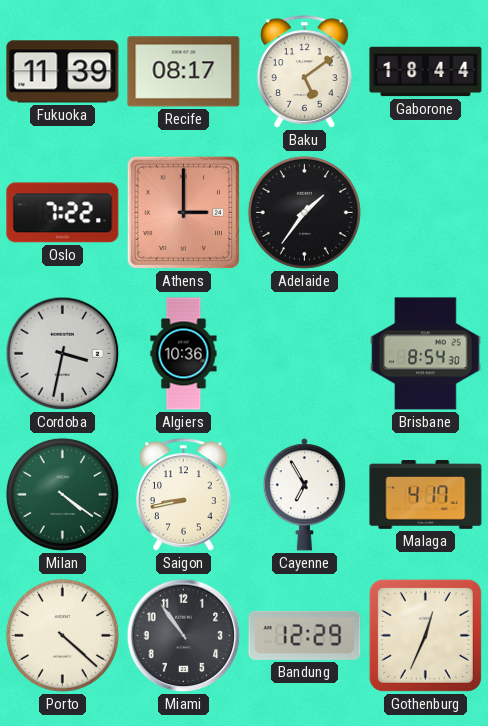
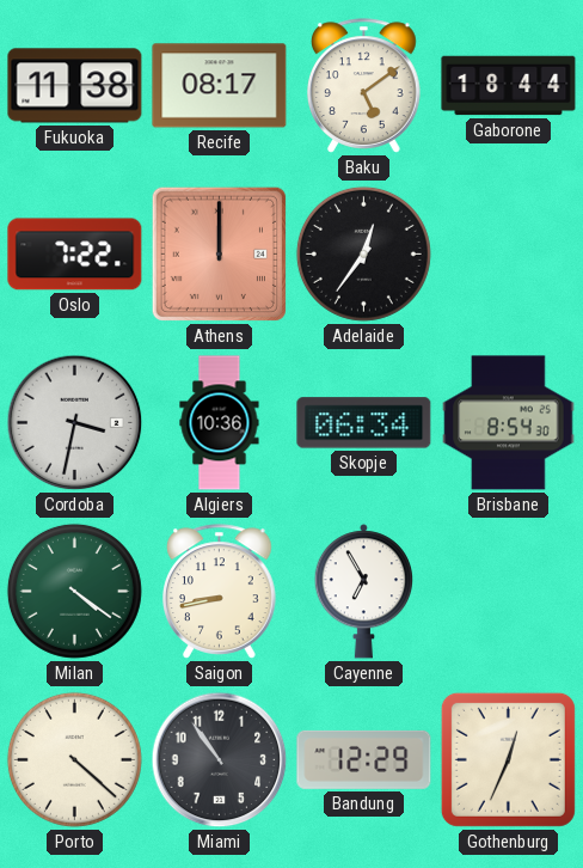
Fukuoka: 11:39 -> 11:38 (75, 86)
Athens: 3:00 -> 12:00 (219, 253)
Adelaide: 1:36 -> 12:36 (363, 253)
Skopje: none -> 06:34 (364, 423)
Malaga: 4:17 -> none (426, 495)
